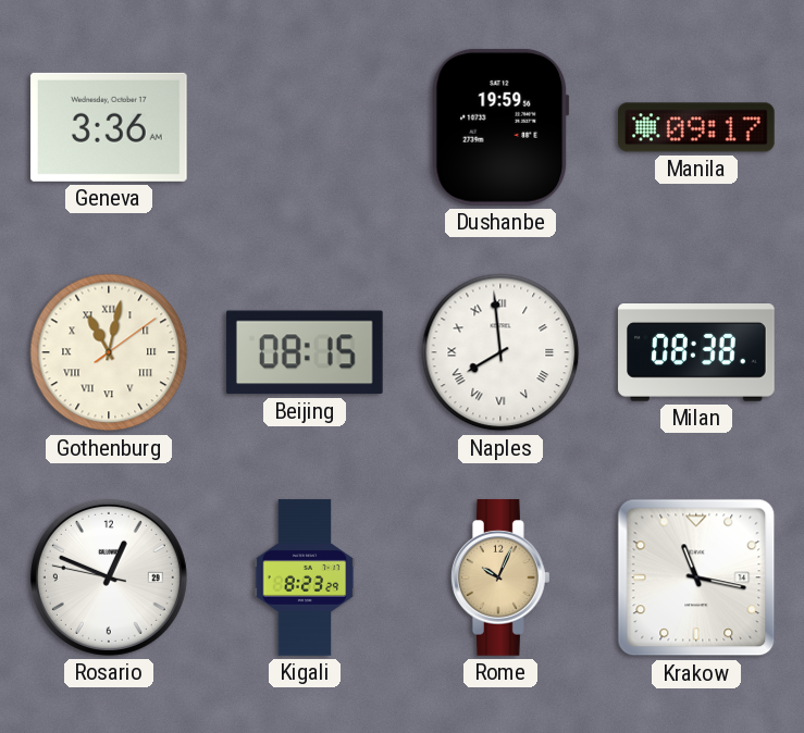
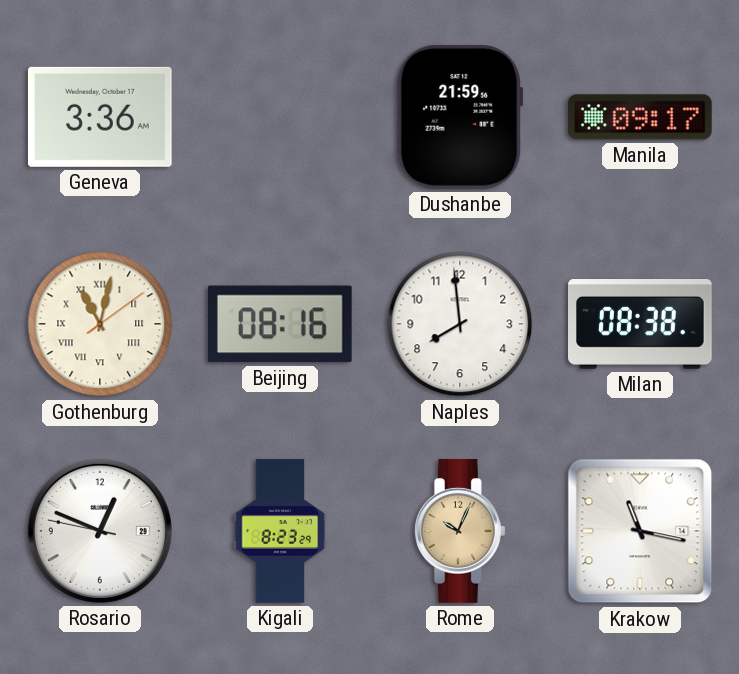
Dushanbe: 19:59 -> 21:59 (460, 117)
Beijing: 08:15 -> 08:16 (280, 324)
Naples numerals: Roman -> Arabic (460, 324)
